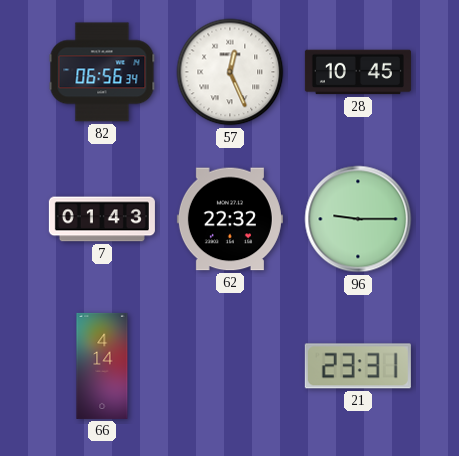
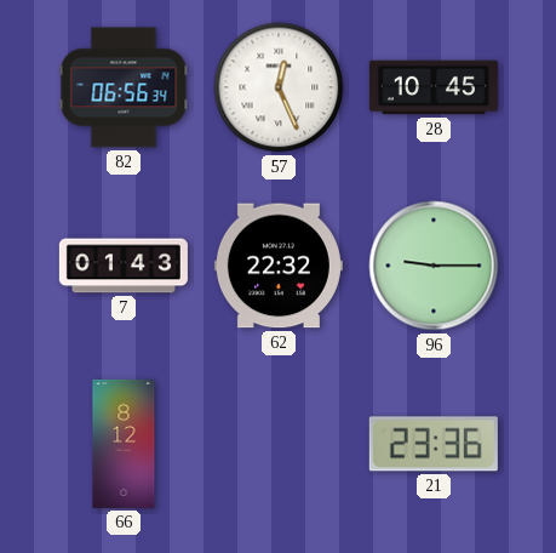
66: 4:14 -> 8:12 (124, 444)
21: 23:31 -> 23:36 (434, 444)
